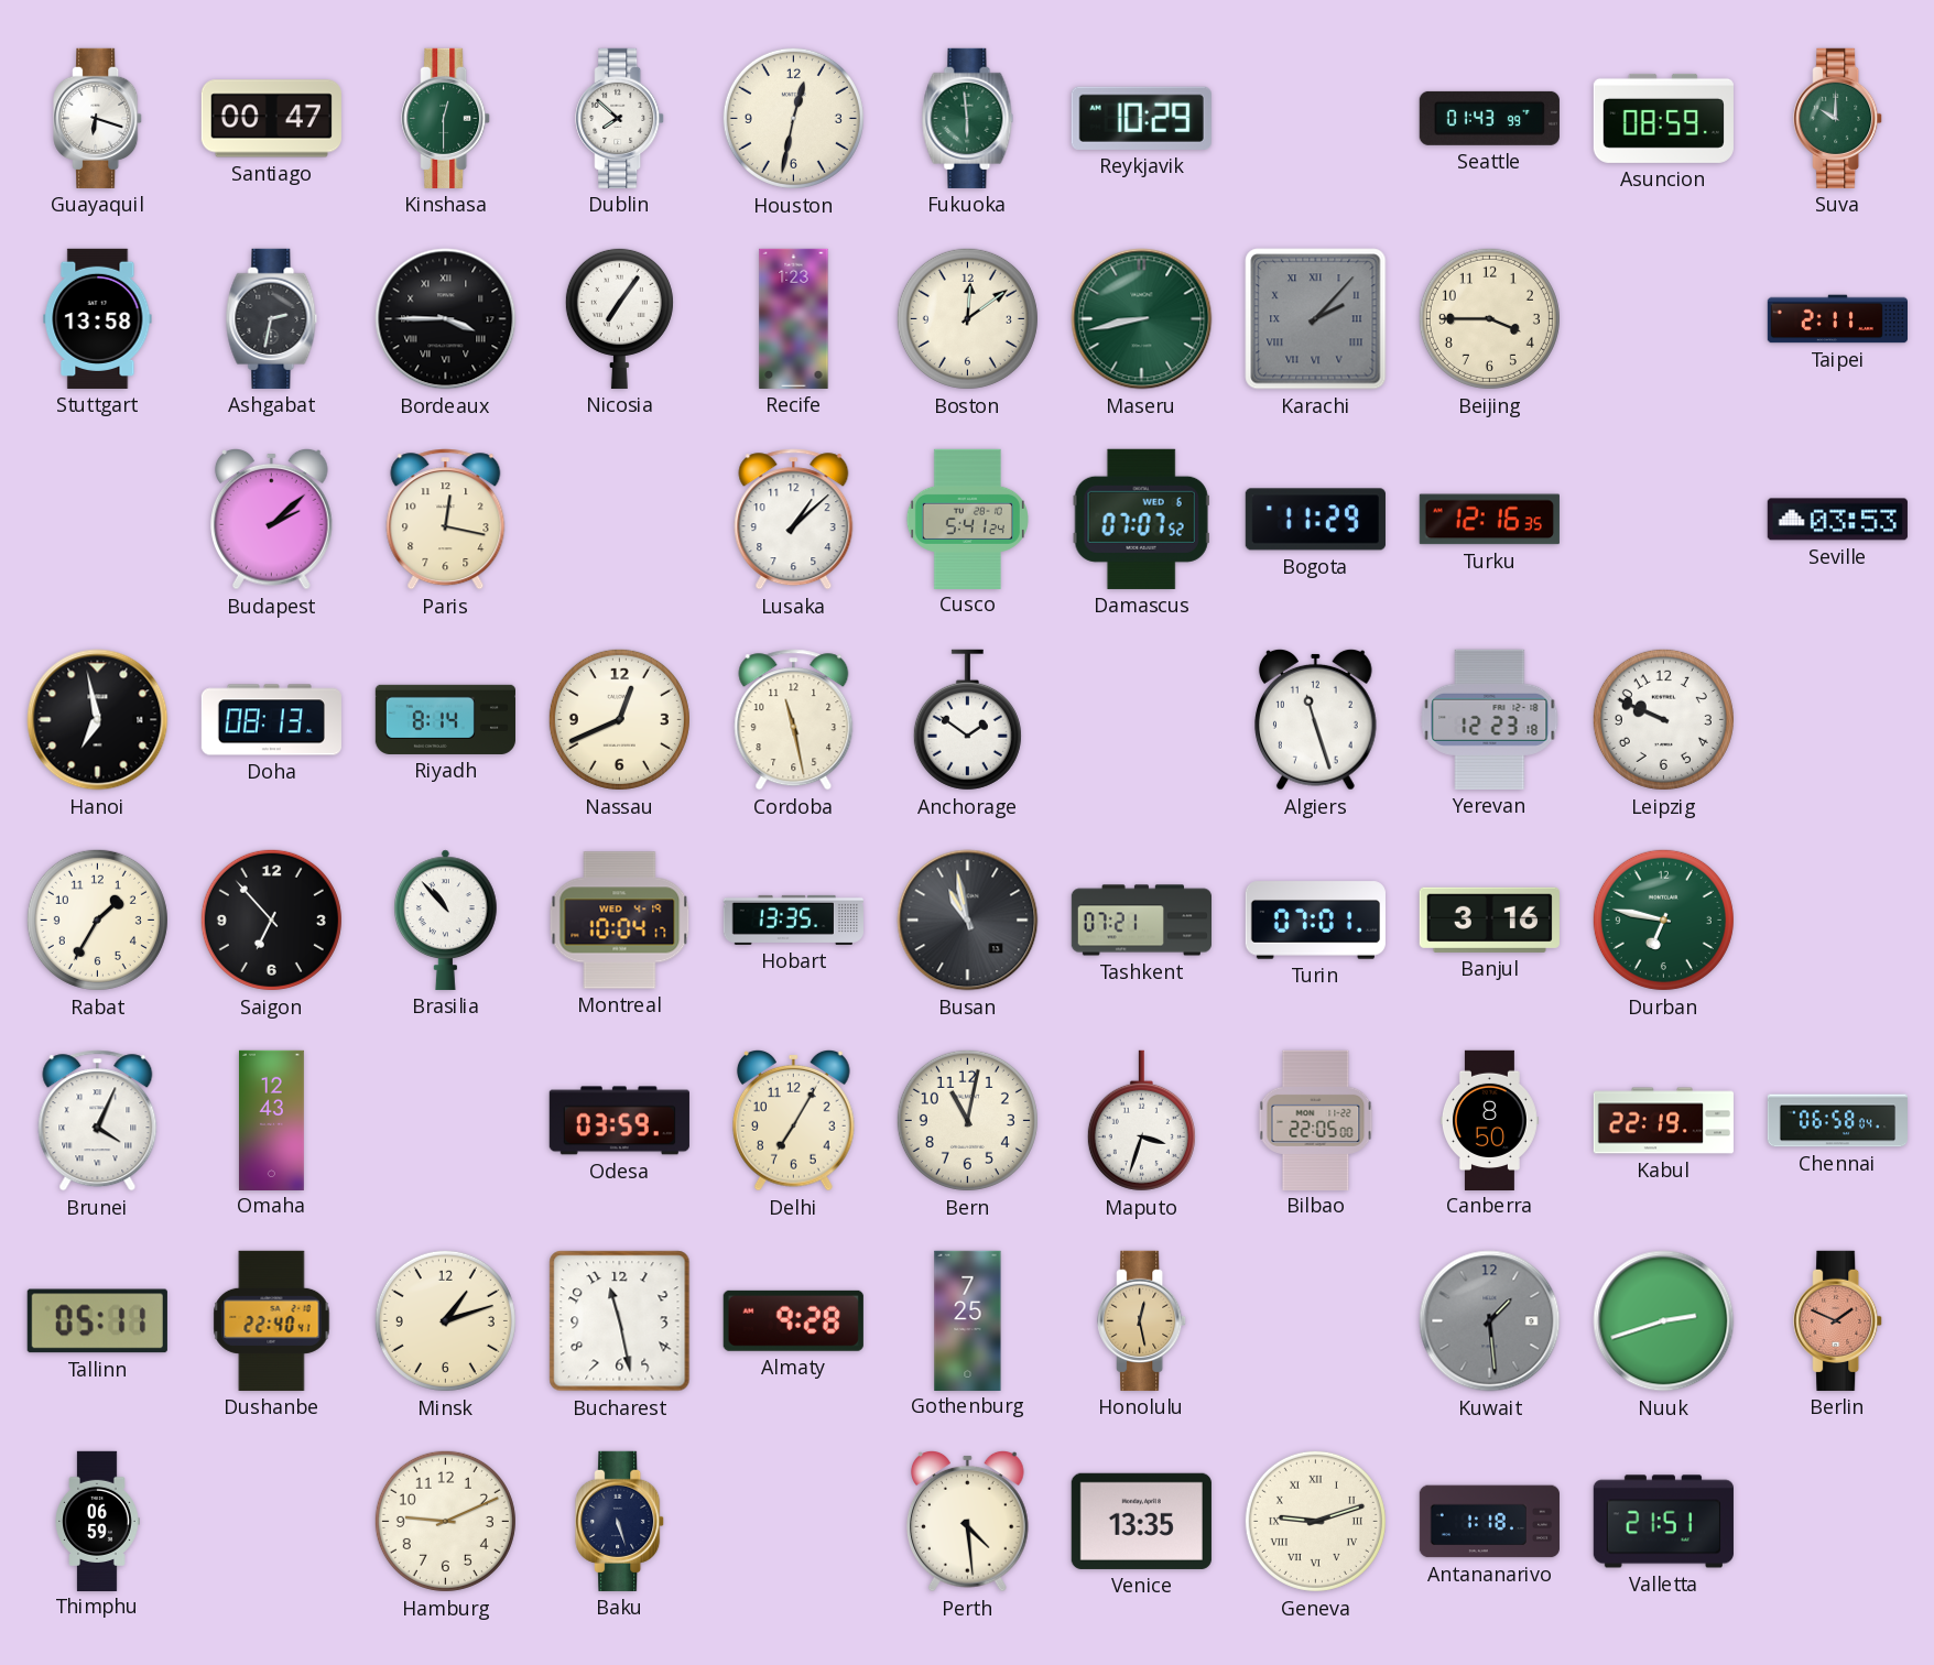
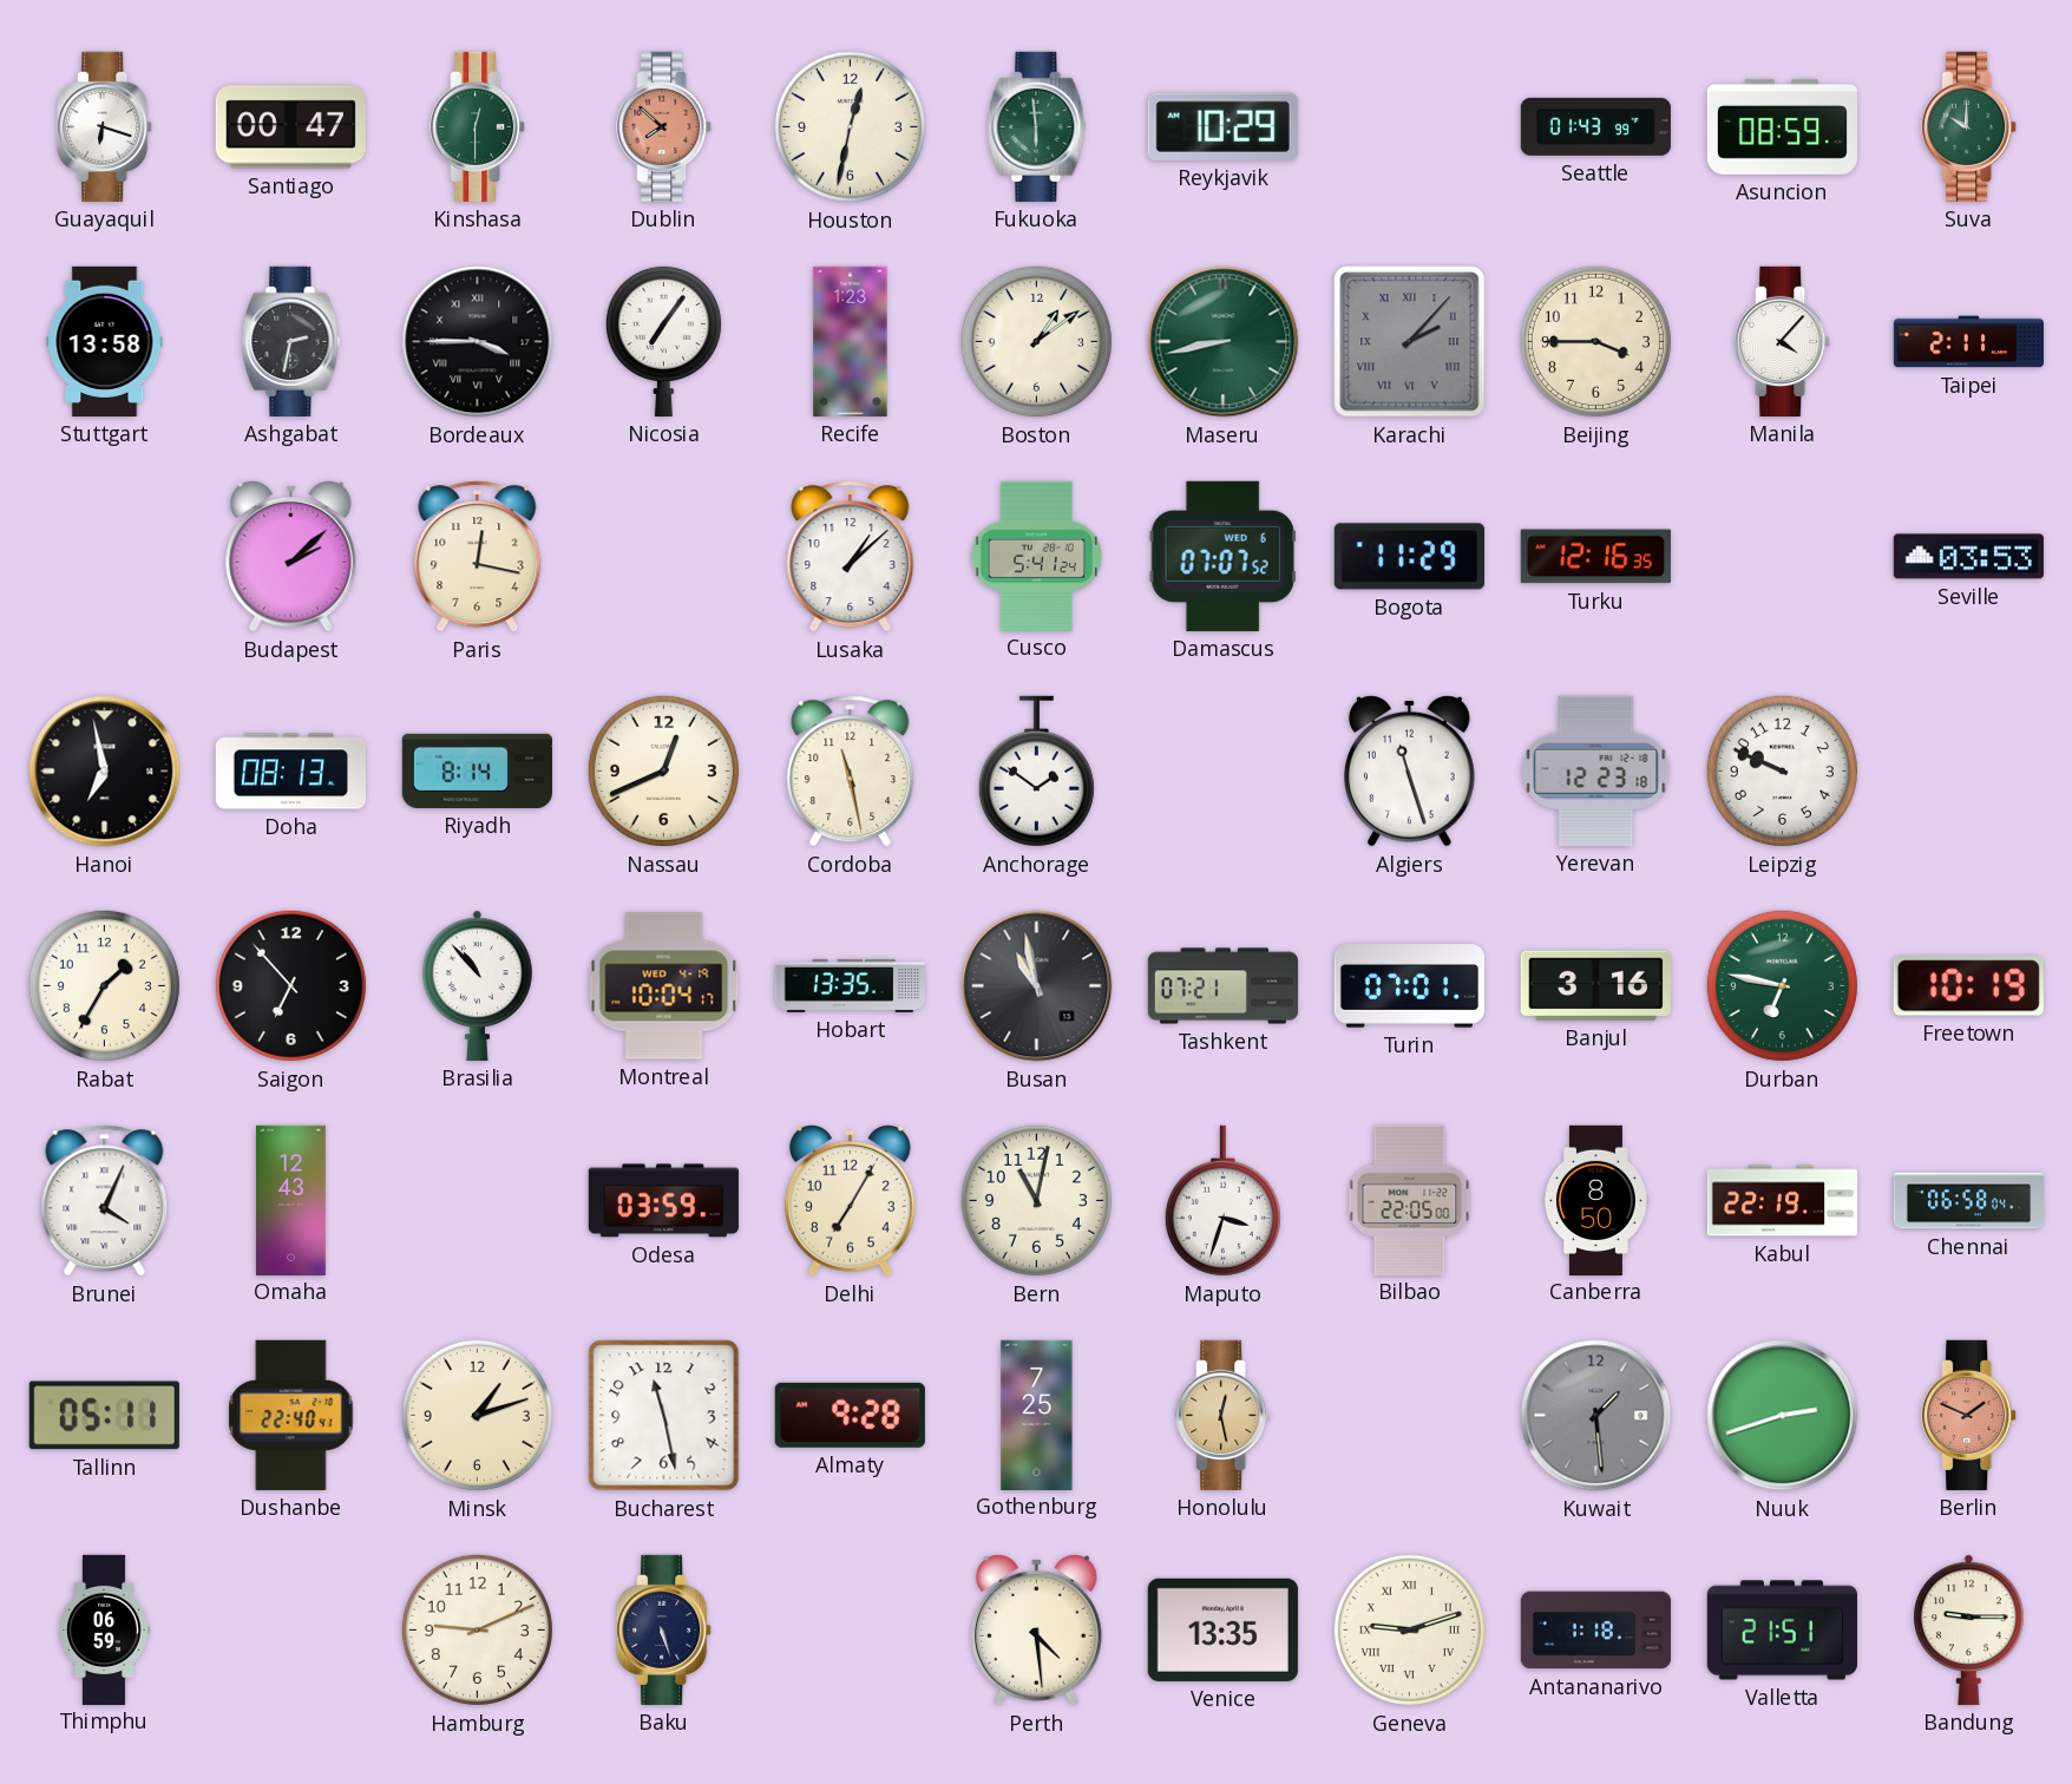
Dublin dial: white -> salmon (664, 126)
Boston: 12:09 -> 1:09 (1036, 341)
Manila: none -> 4:07 (1783, 341)
Freetown: none -> 10:19 (1968, 986)
Bandung: none -> 9:15 (1969, 1629)
